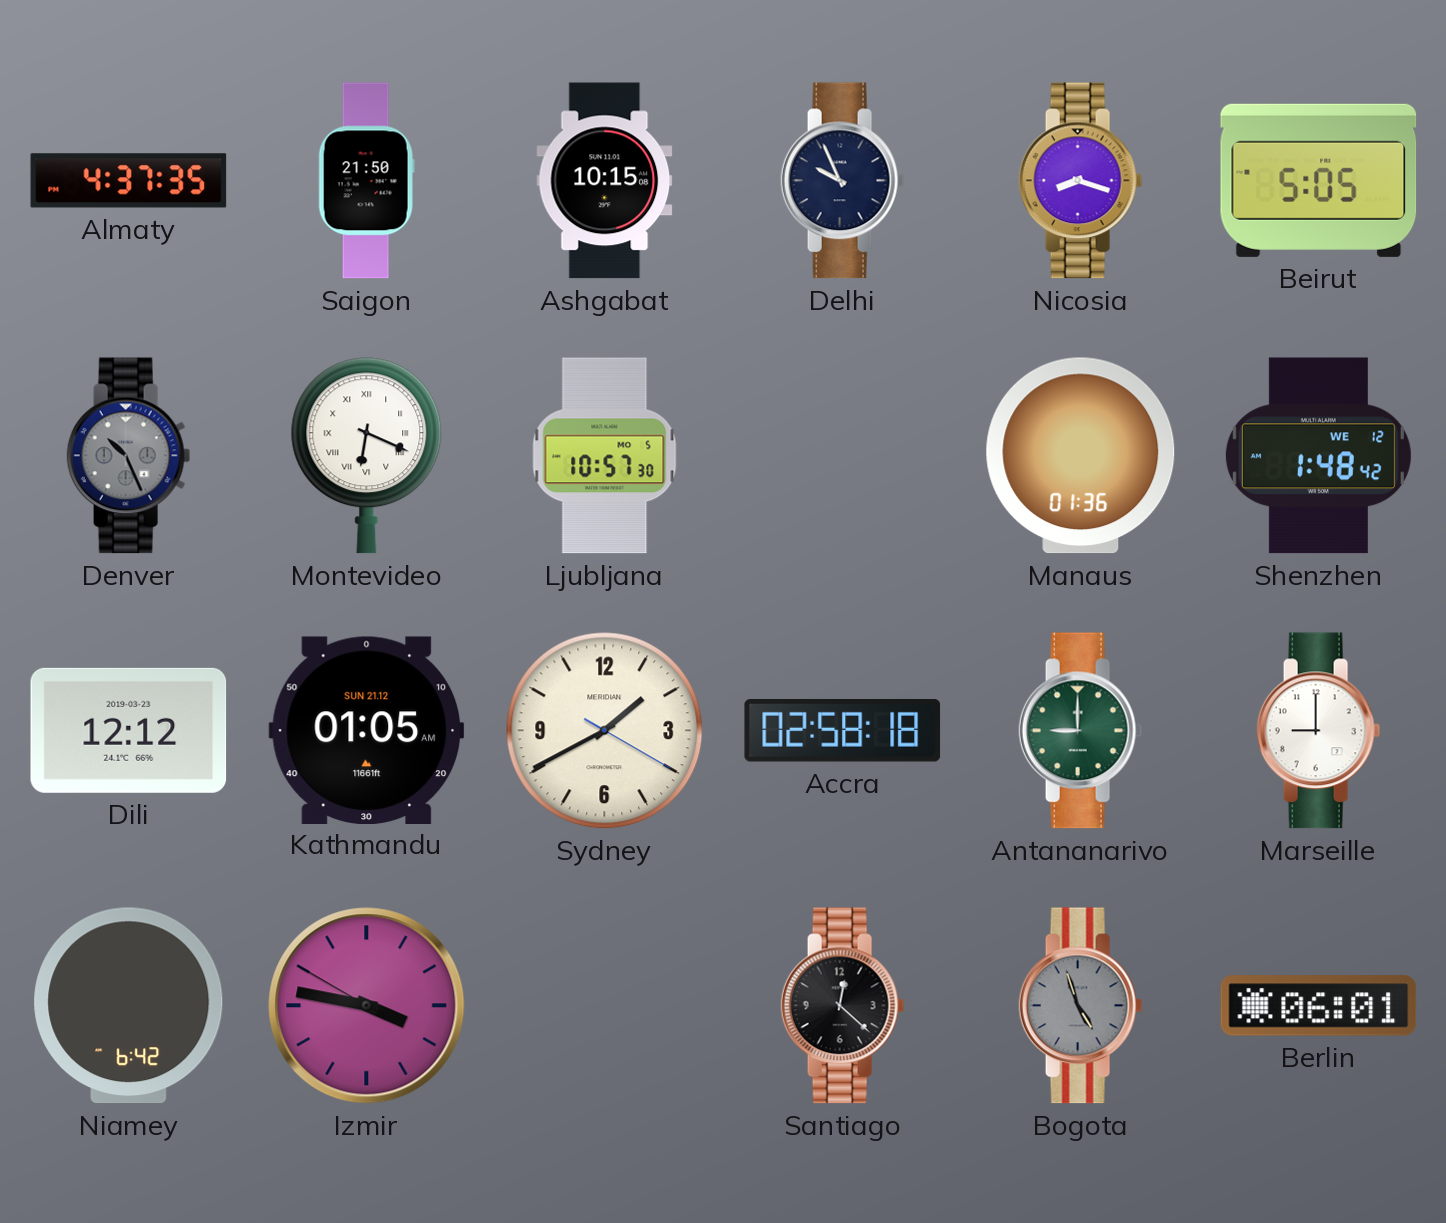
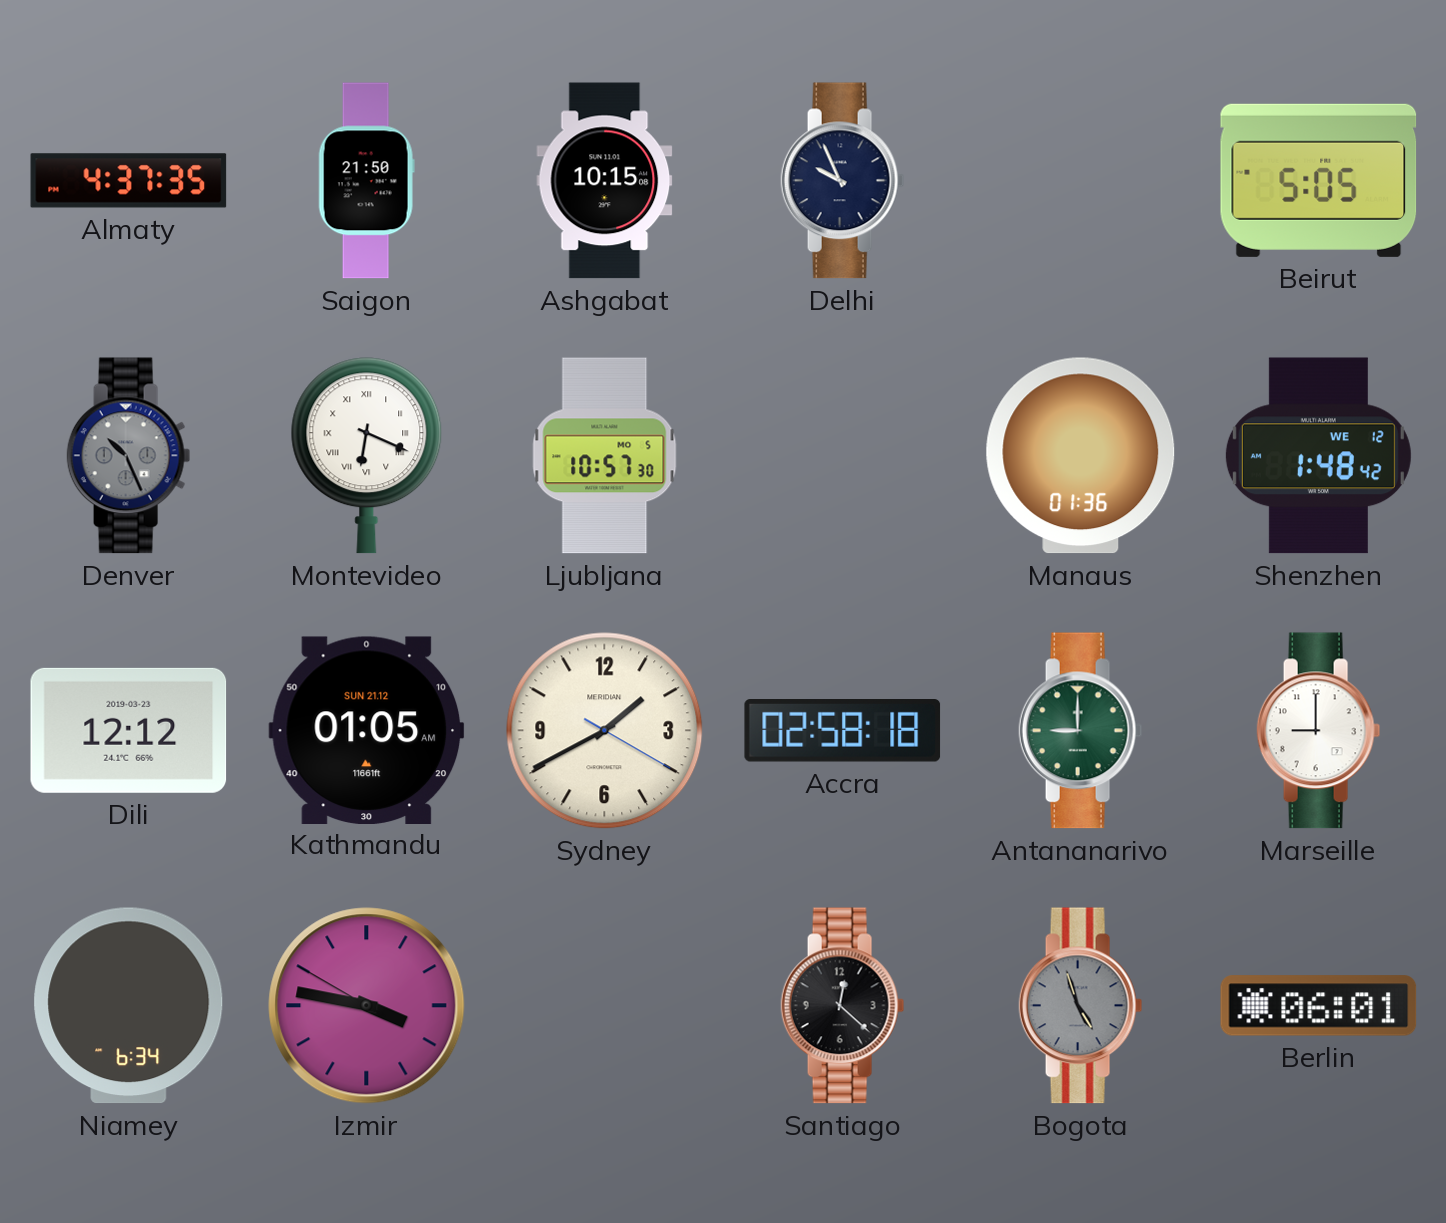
Nicosia: 8:18 -> none (1081, 181)
Niamey: 6:42 -> 6:34 (129, 1006)
